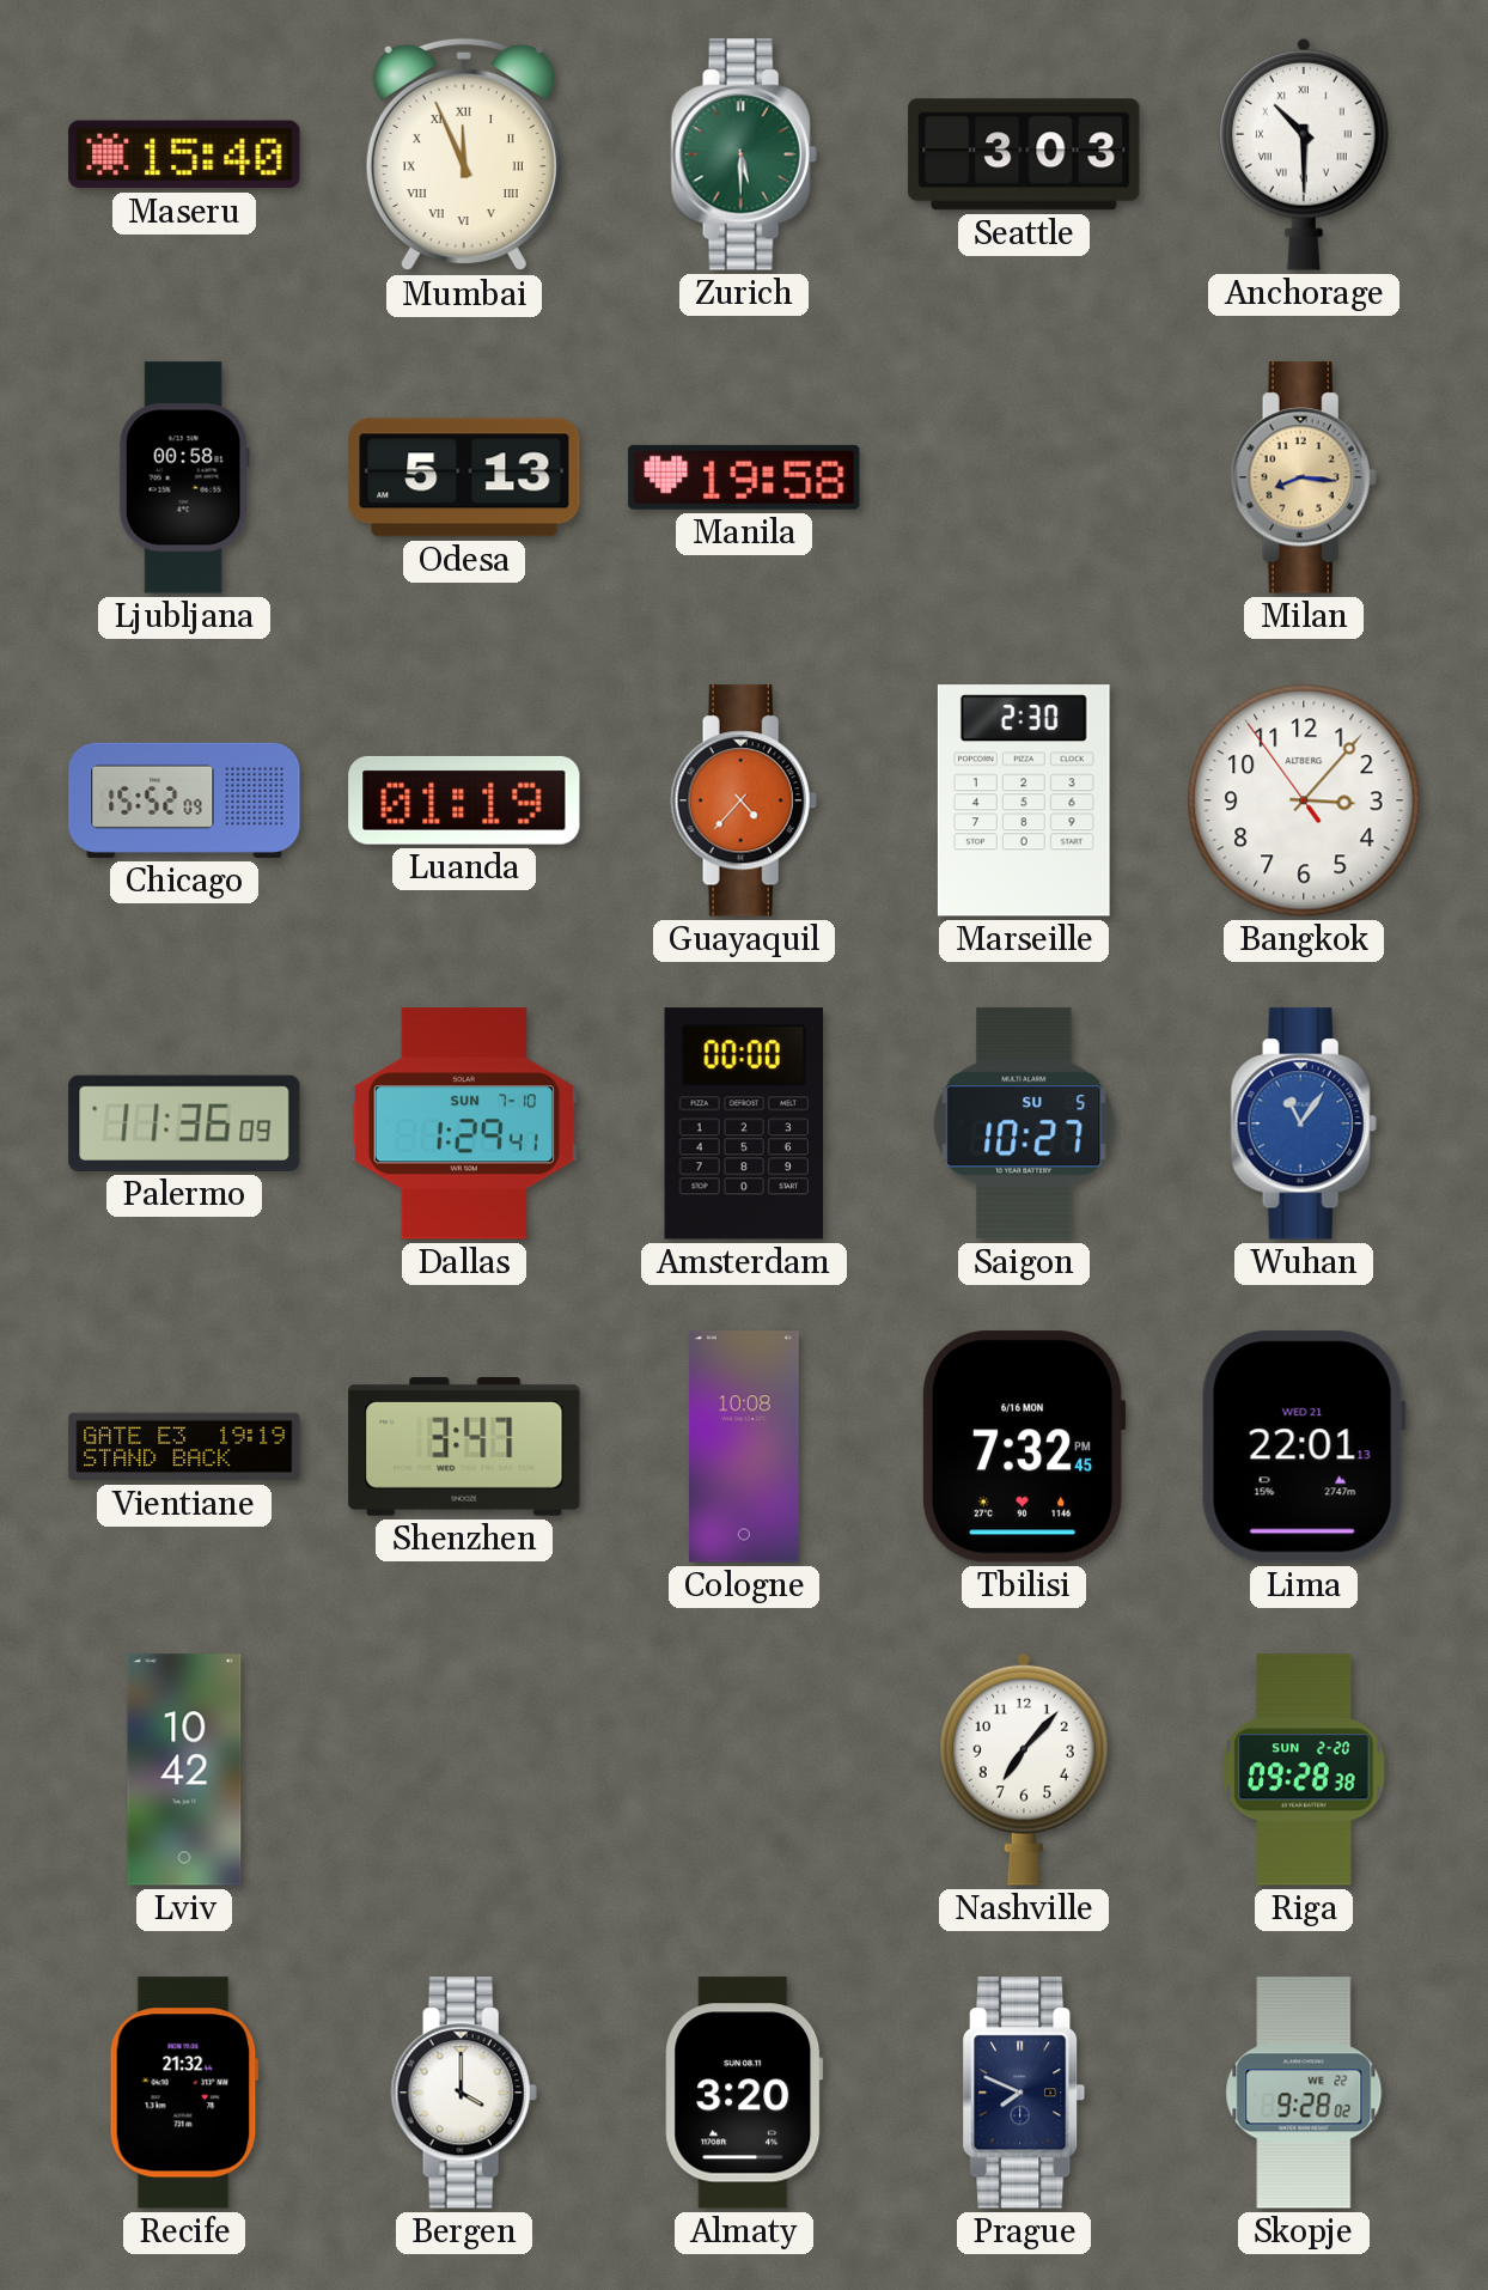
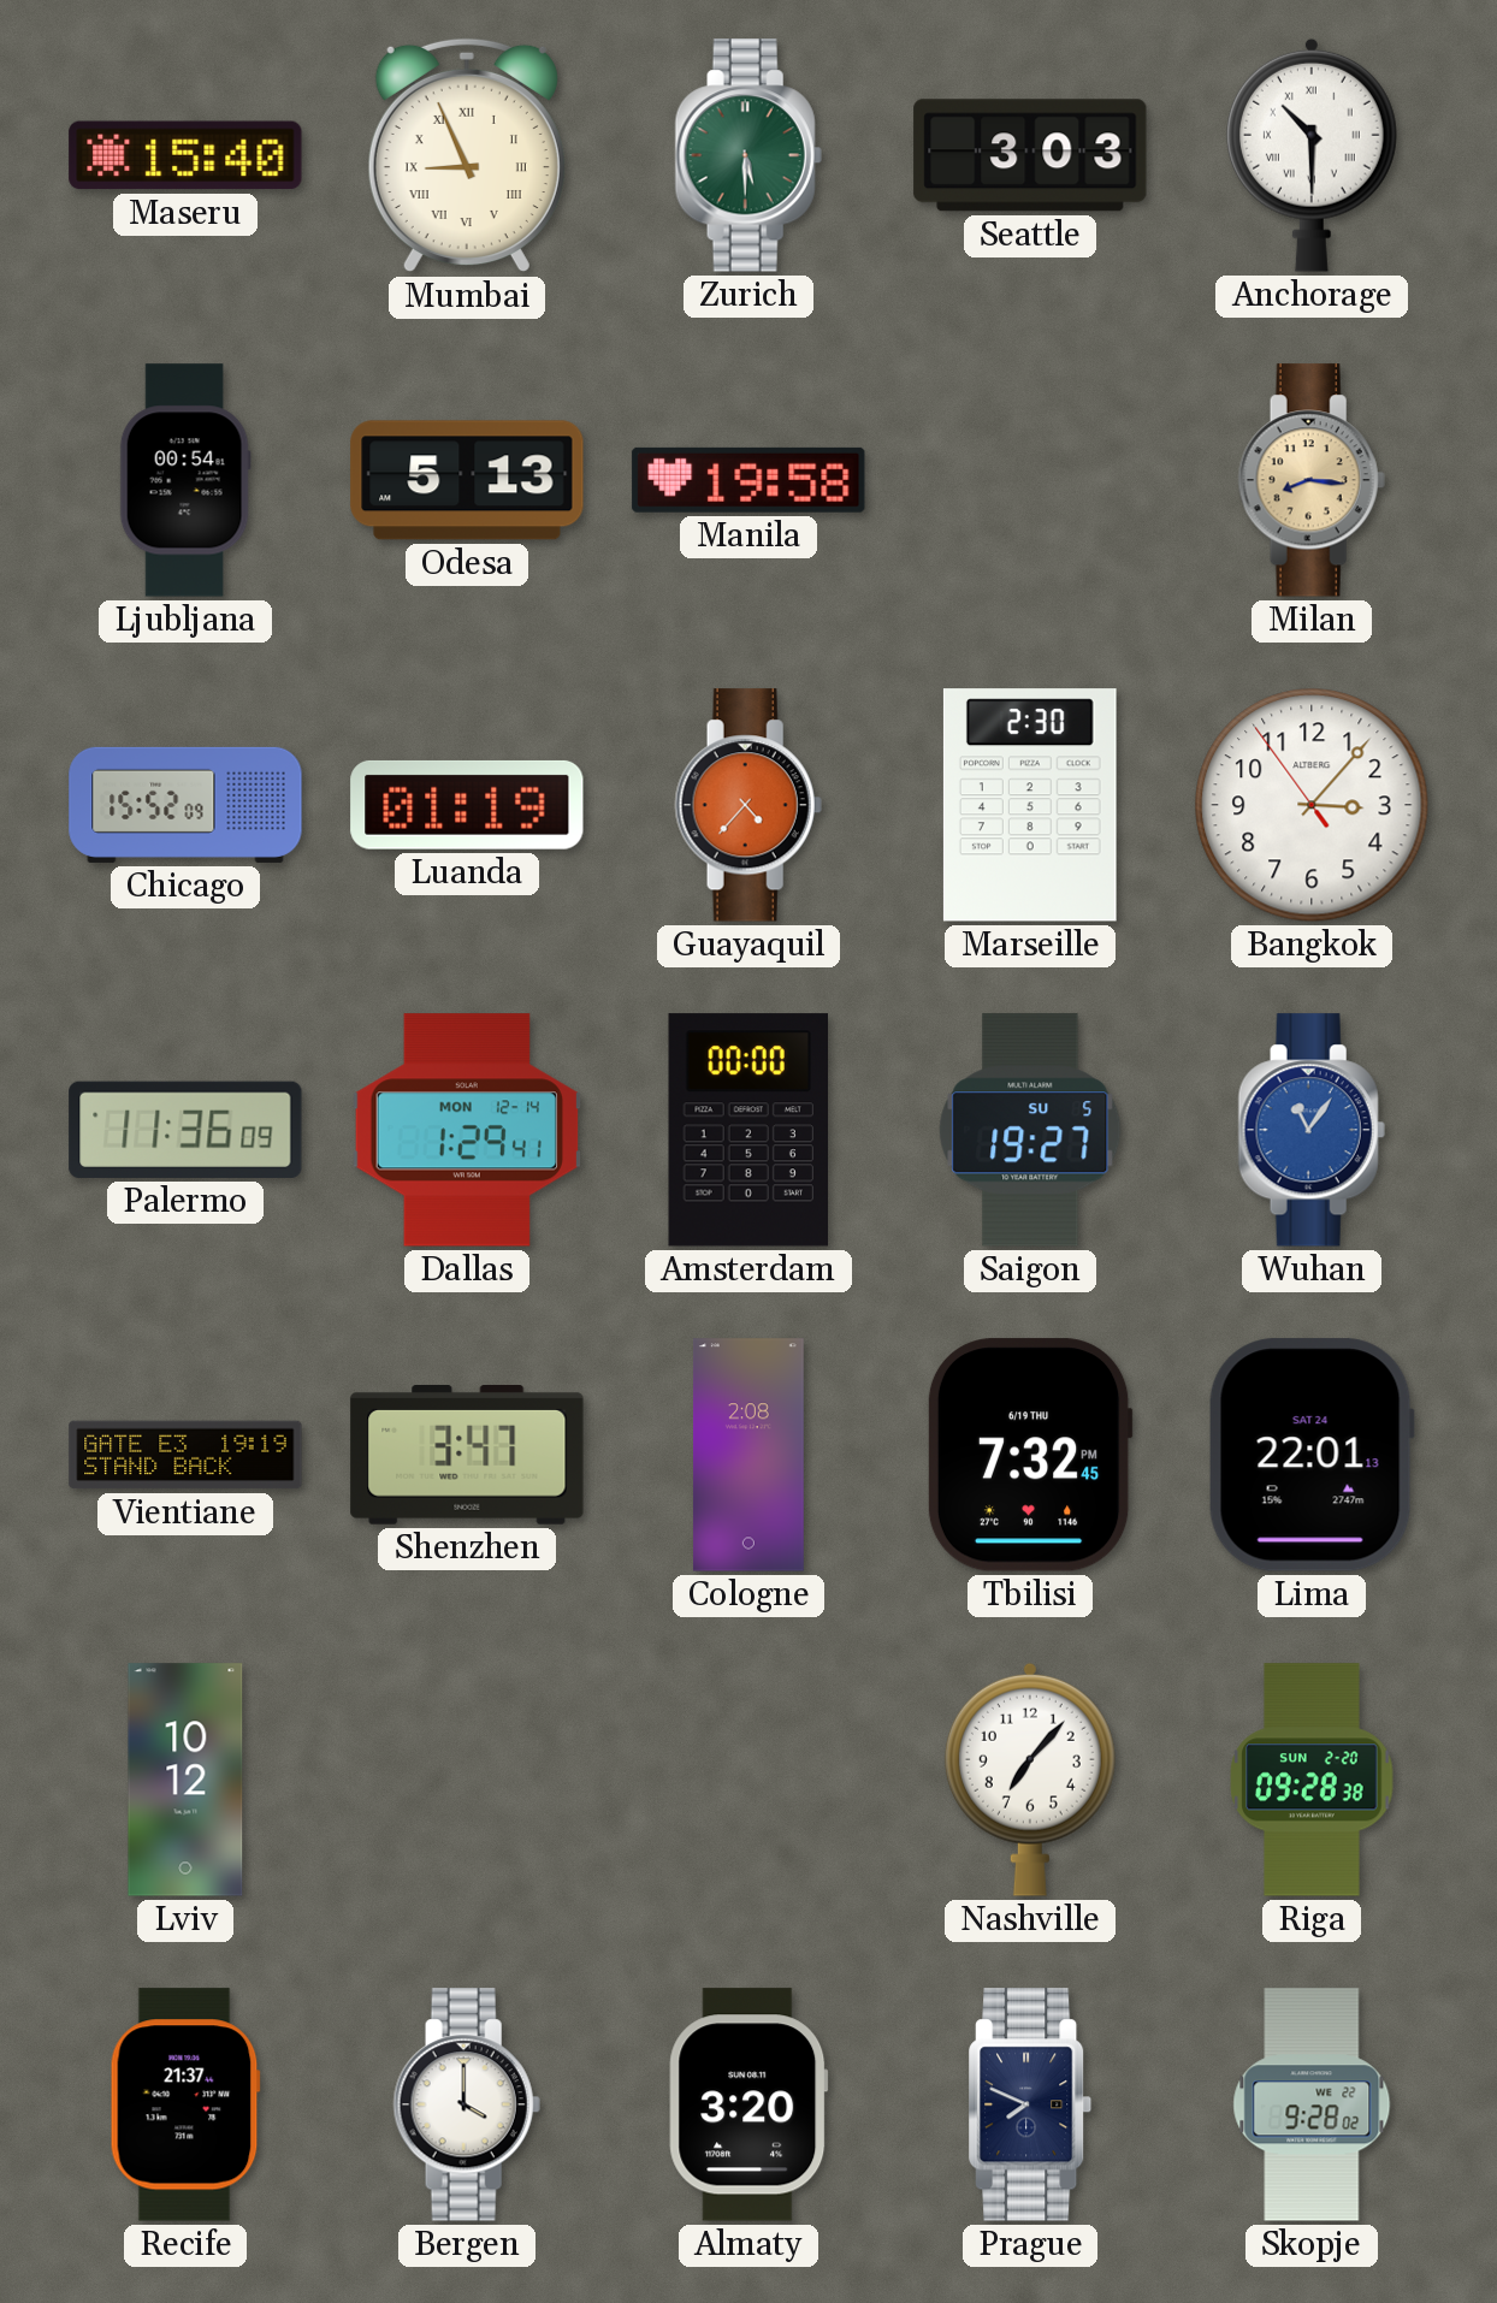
Mumbai: 11:56 -> 8:56 (467, 155)
Ljubljana: 00:58 -> 00:54 (185, 480)
Dallas date: SUN 7-10 -> MON 12-14 (466, 1130)
Saigon: 10:27 -> 19:27 (1030, 1130)
Cologne: 10:08 -> 2:08 (748, 1455)
Tbilisi date: 6/16 MON -> 6/19 THU (1030, 1455)
Lima date: WED 21 -> SAT 24 (1312, 1455)
Lviv: 10:42 -> 10:12 (185, 1780)
Recife: 21:32 -> 21:37 (185, 2104)
